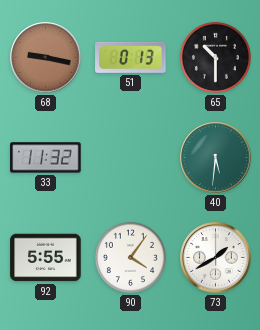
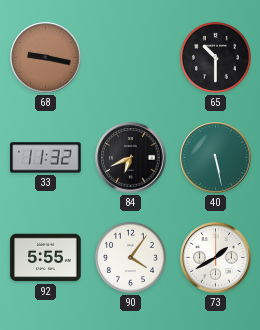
51: 0:13 -> none (131, 57)
84: none -> 6:41 (131, 158)
40: 5:31 -> 5:28 (216, 158)
